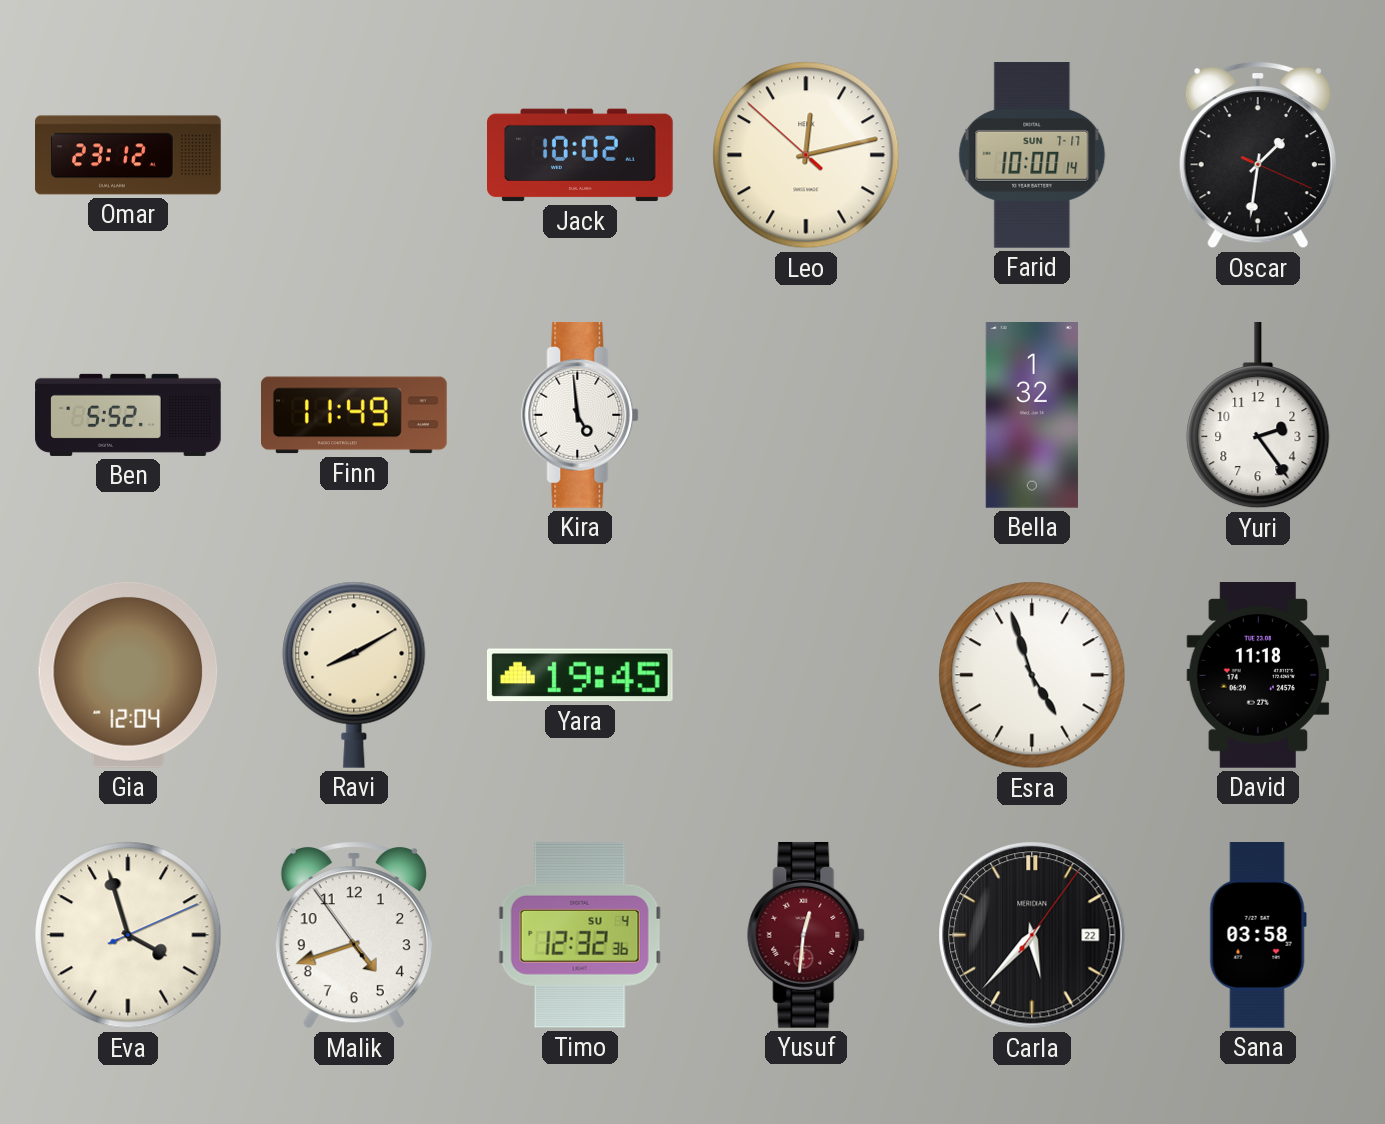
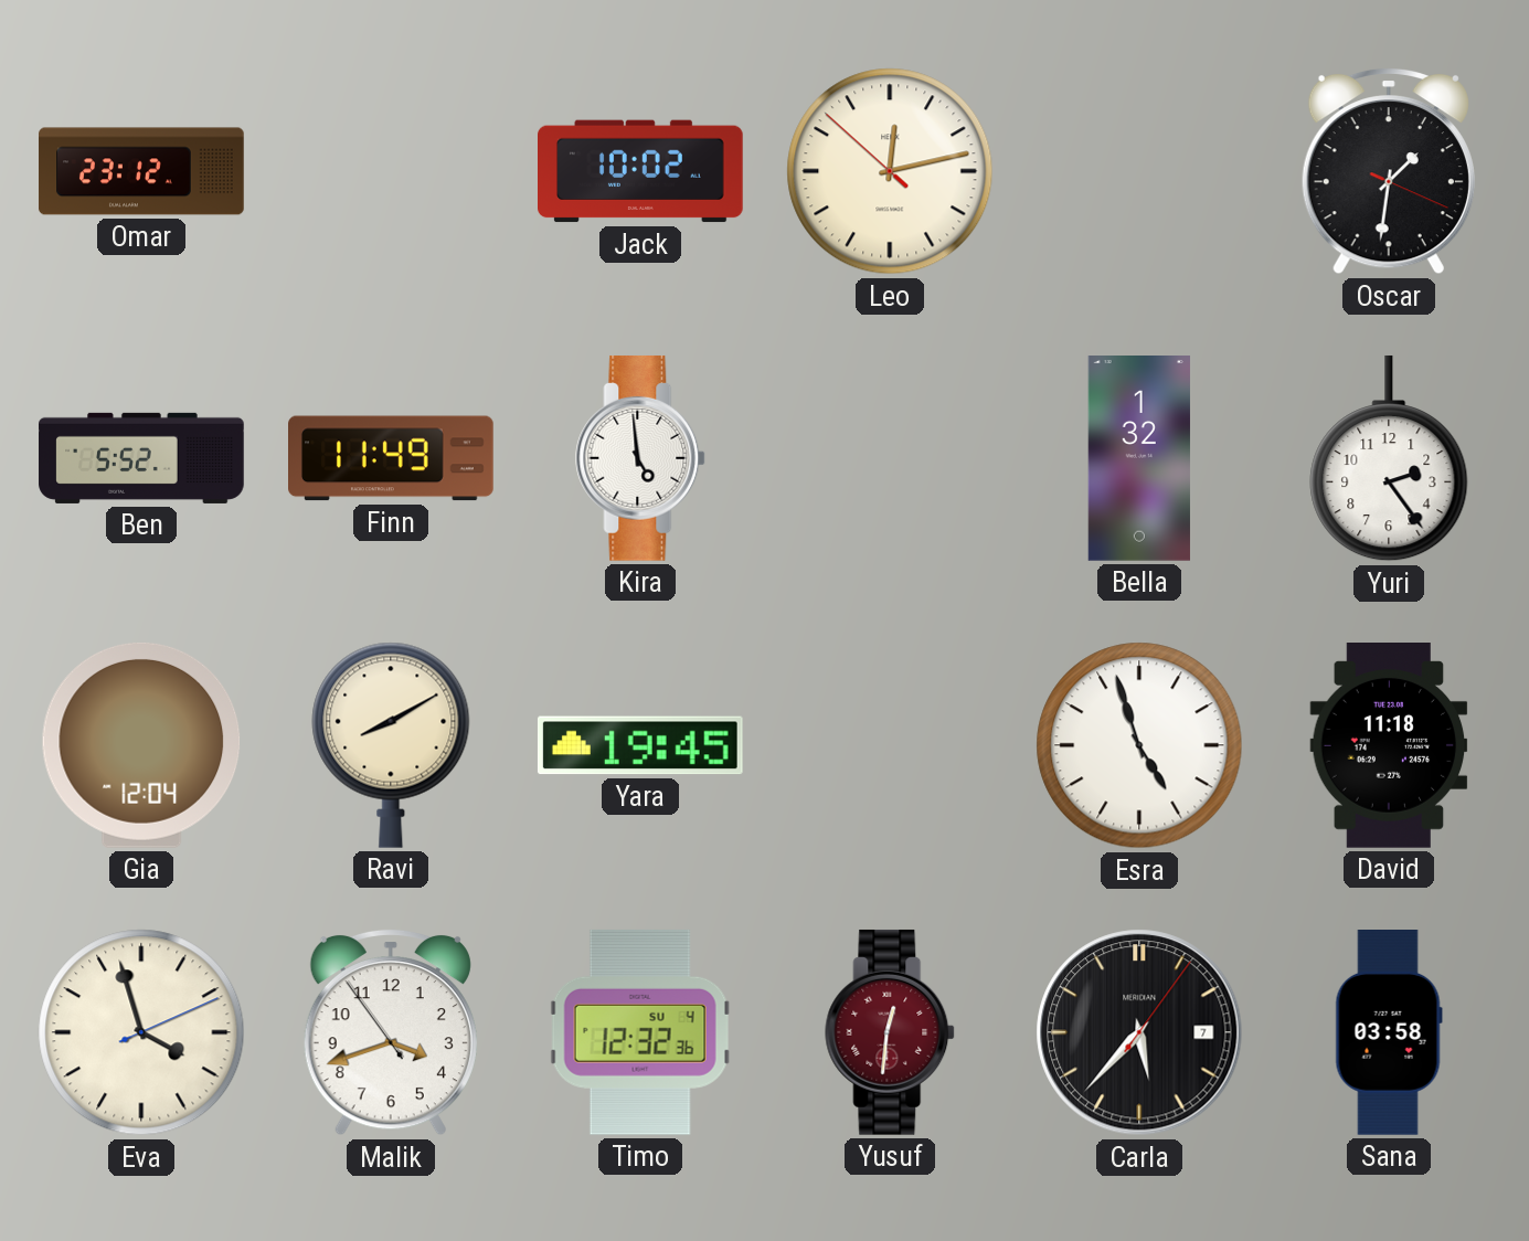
Farid: 10:00 -> none (1032, 156)
Malik: 4:41 -> 3:41 (391, 1032)
Carla date: 22 -> 7 (1139, 1032)
